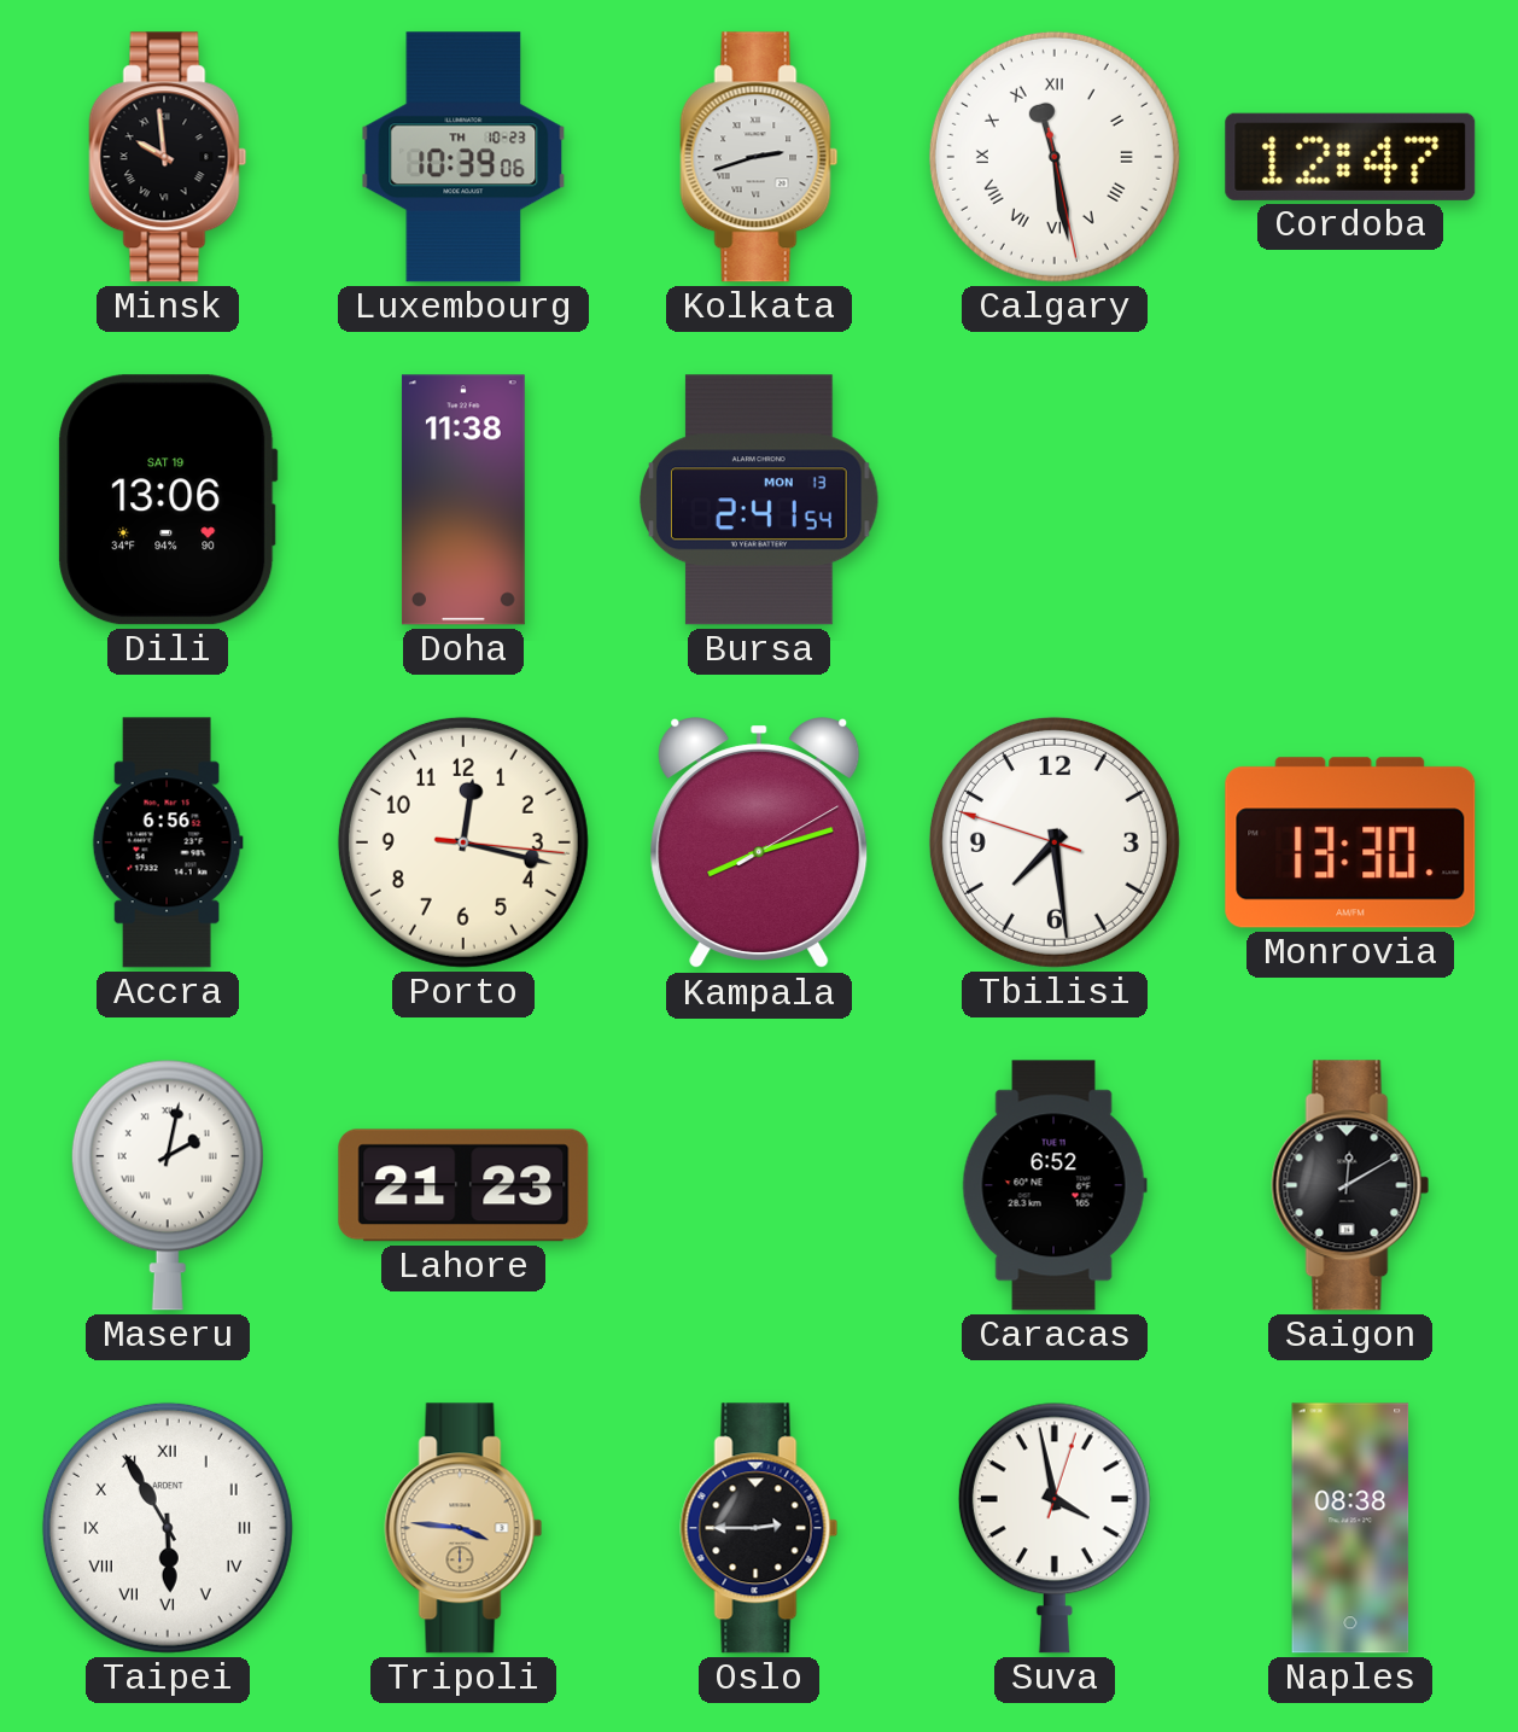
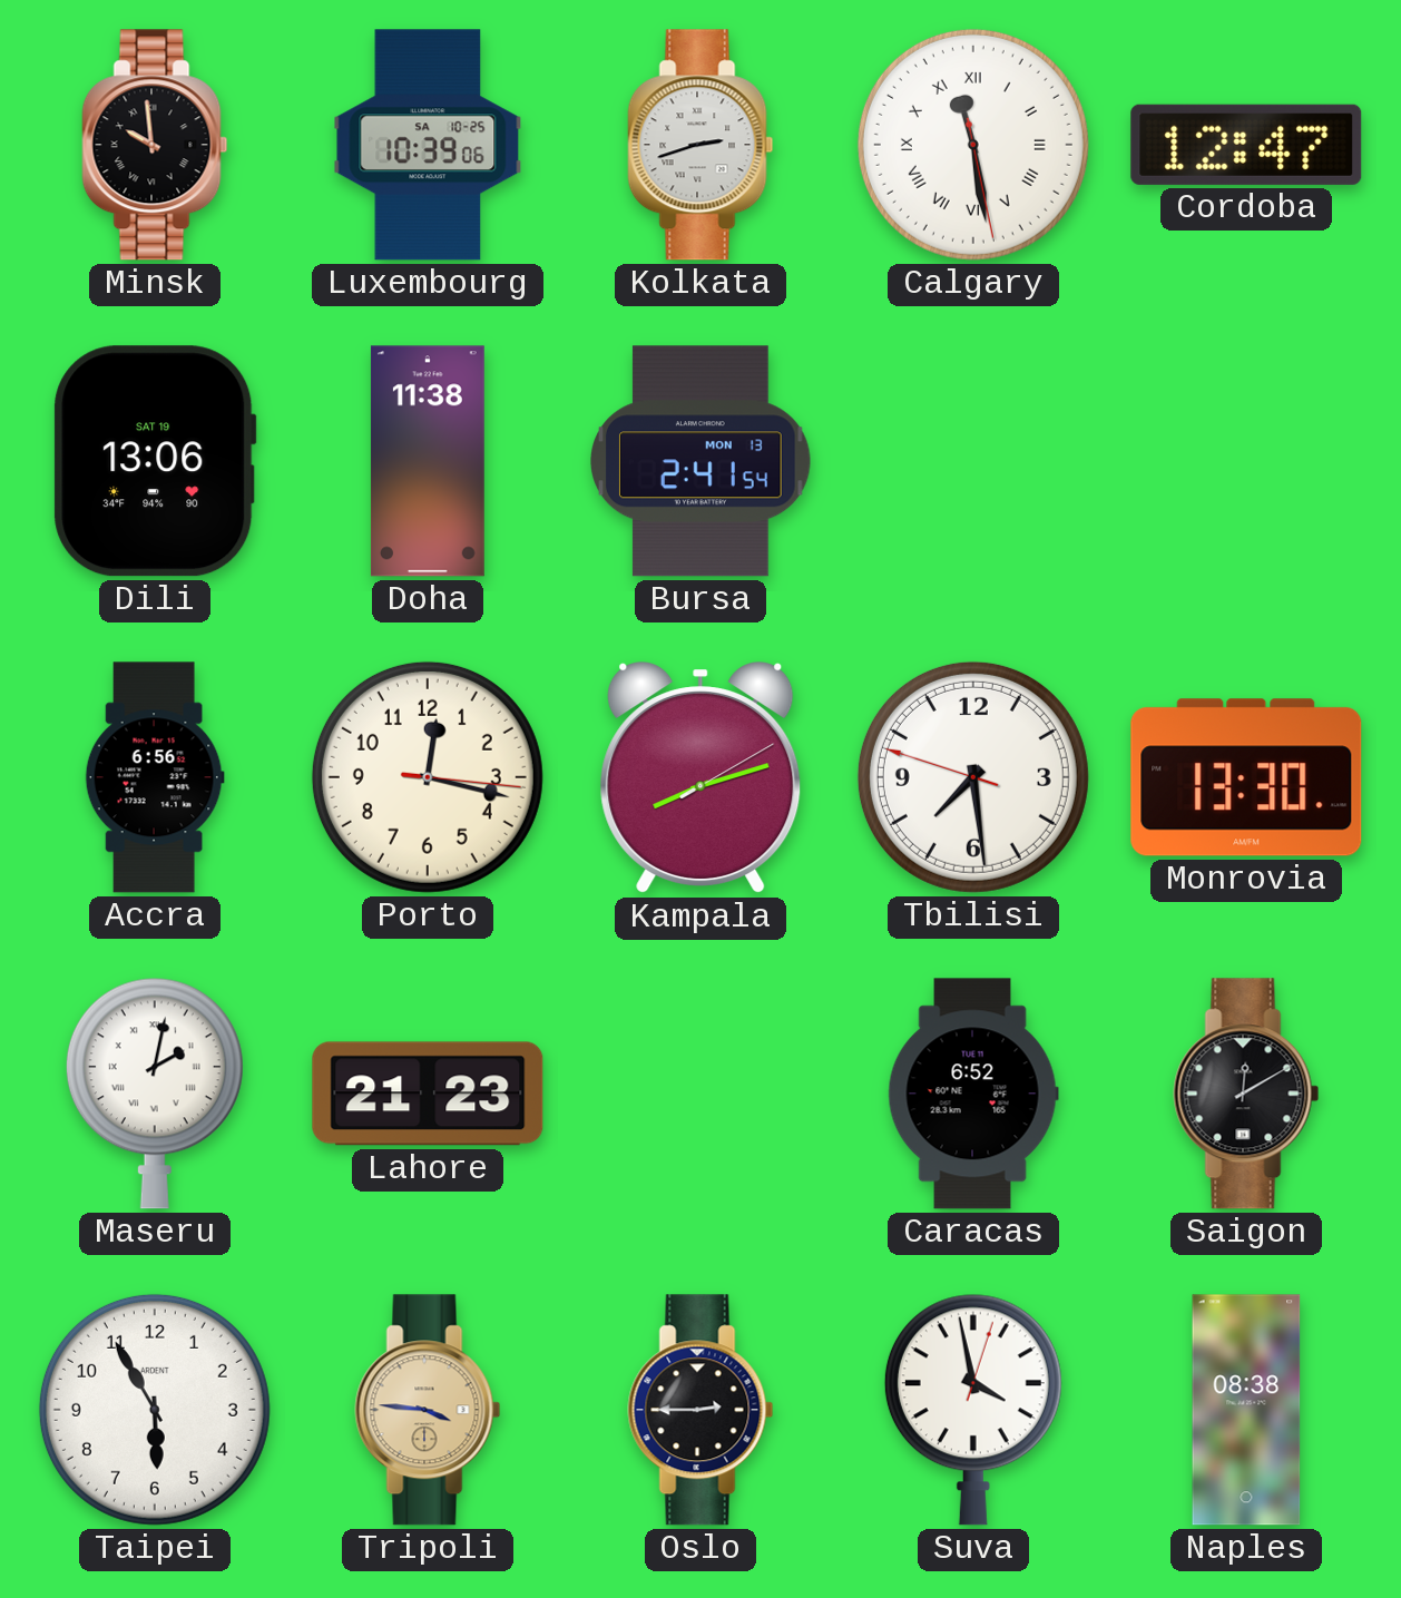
Luxembourg date: TH 10-23 -> SA 10-25 (428, 145)
Taipei numerals: Roman -> Arabic (155, 1410)
